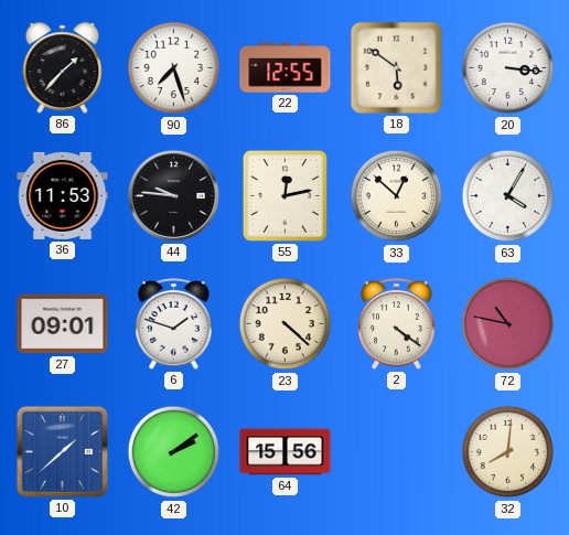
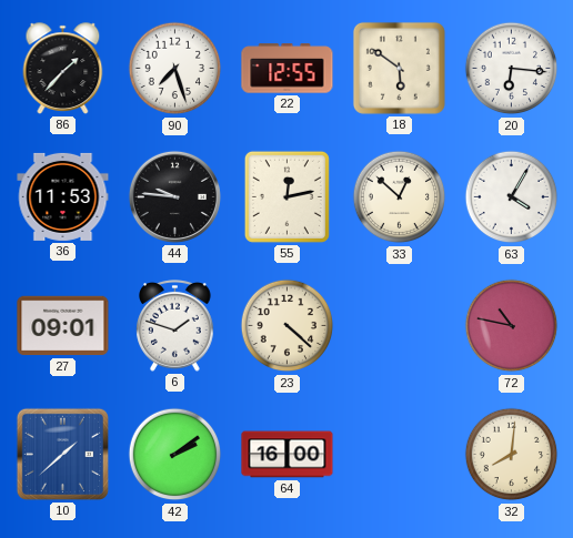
20: 3:16 -> 6:16 (512, 69)
2: 4:21 -> none (397, 324)
64: 15:56 -> 16:00 (288, 455)
